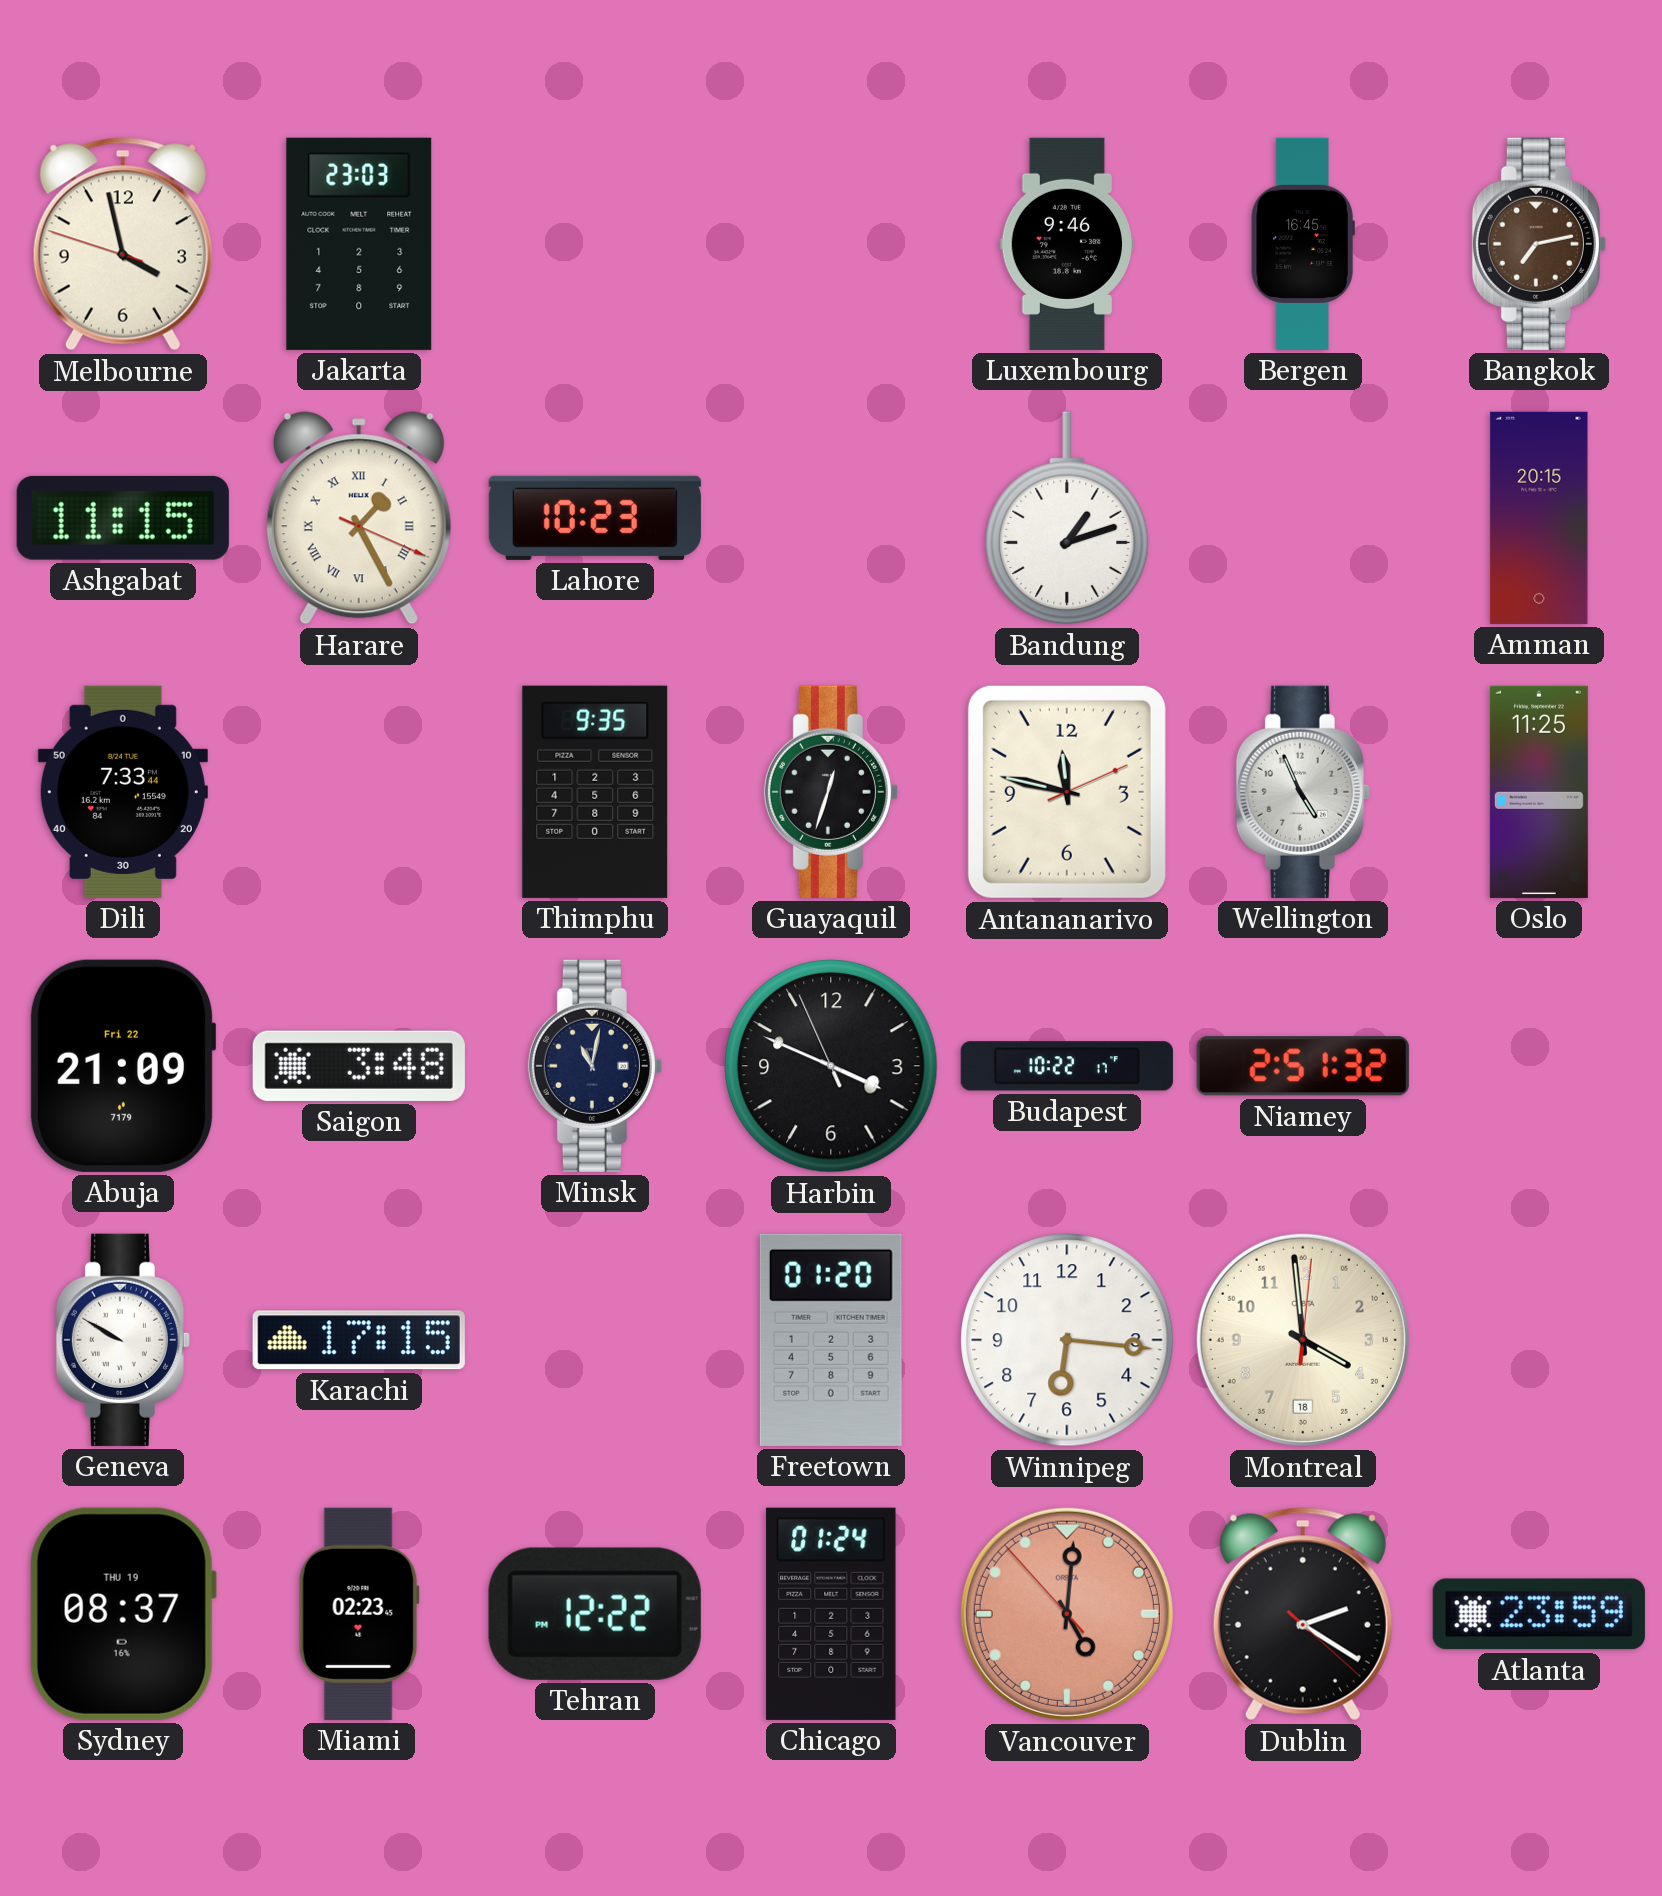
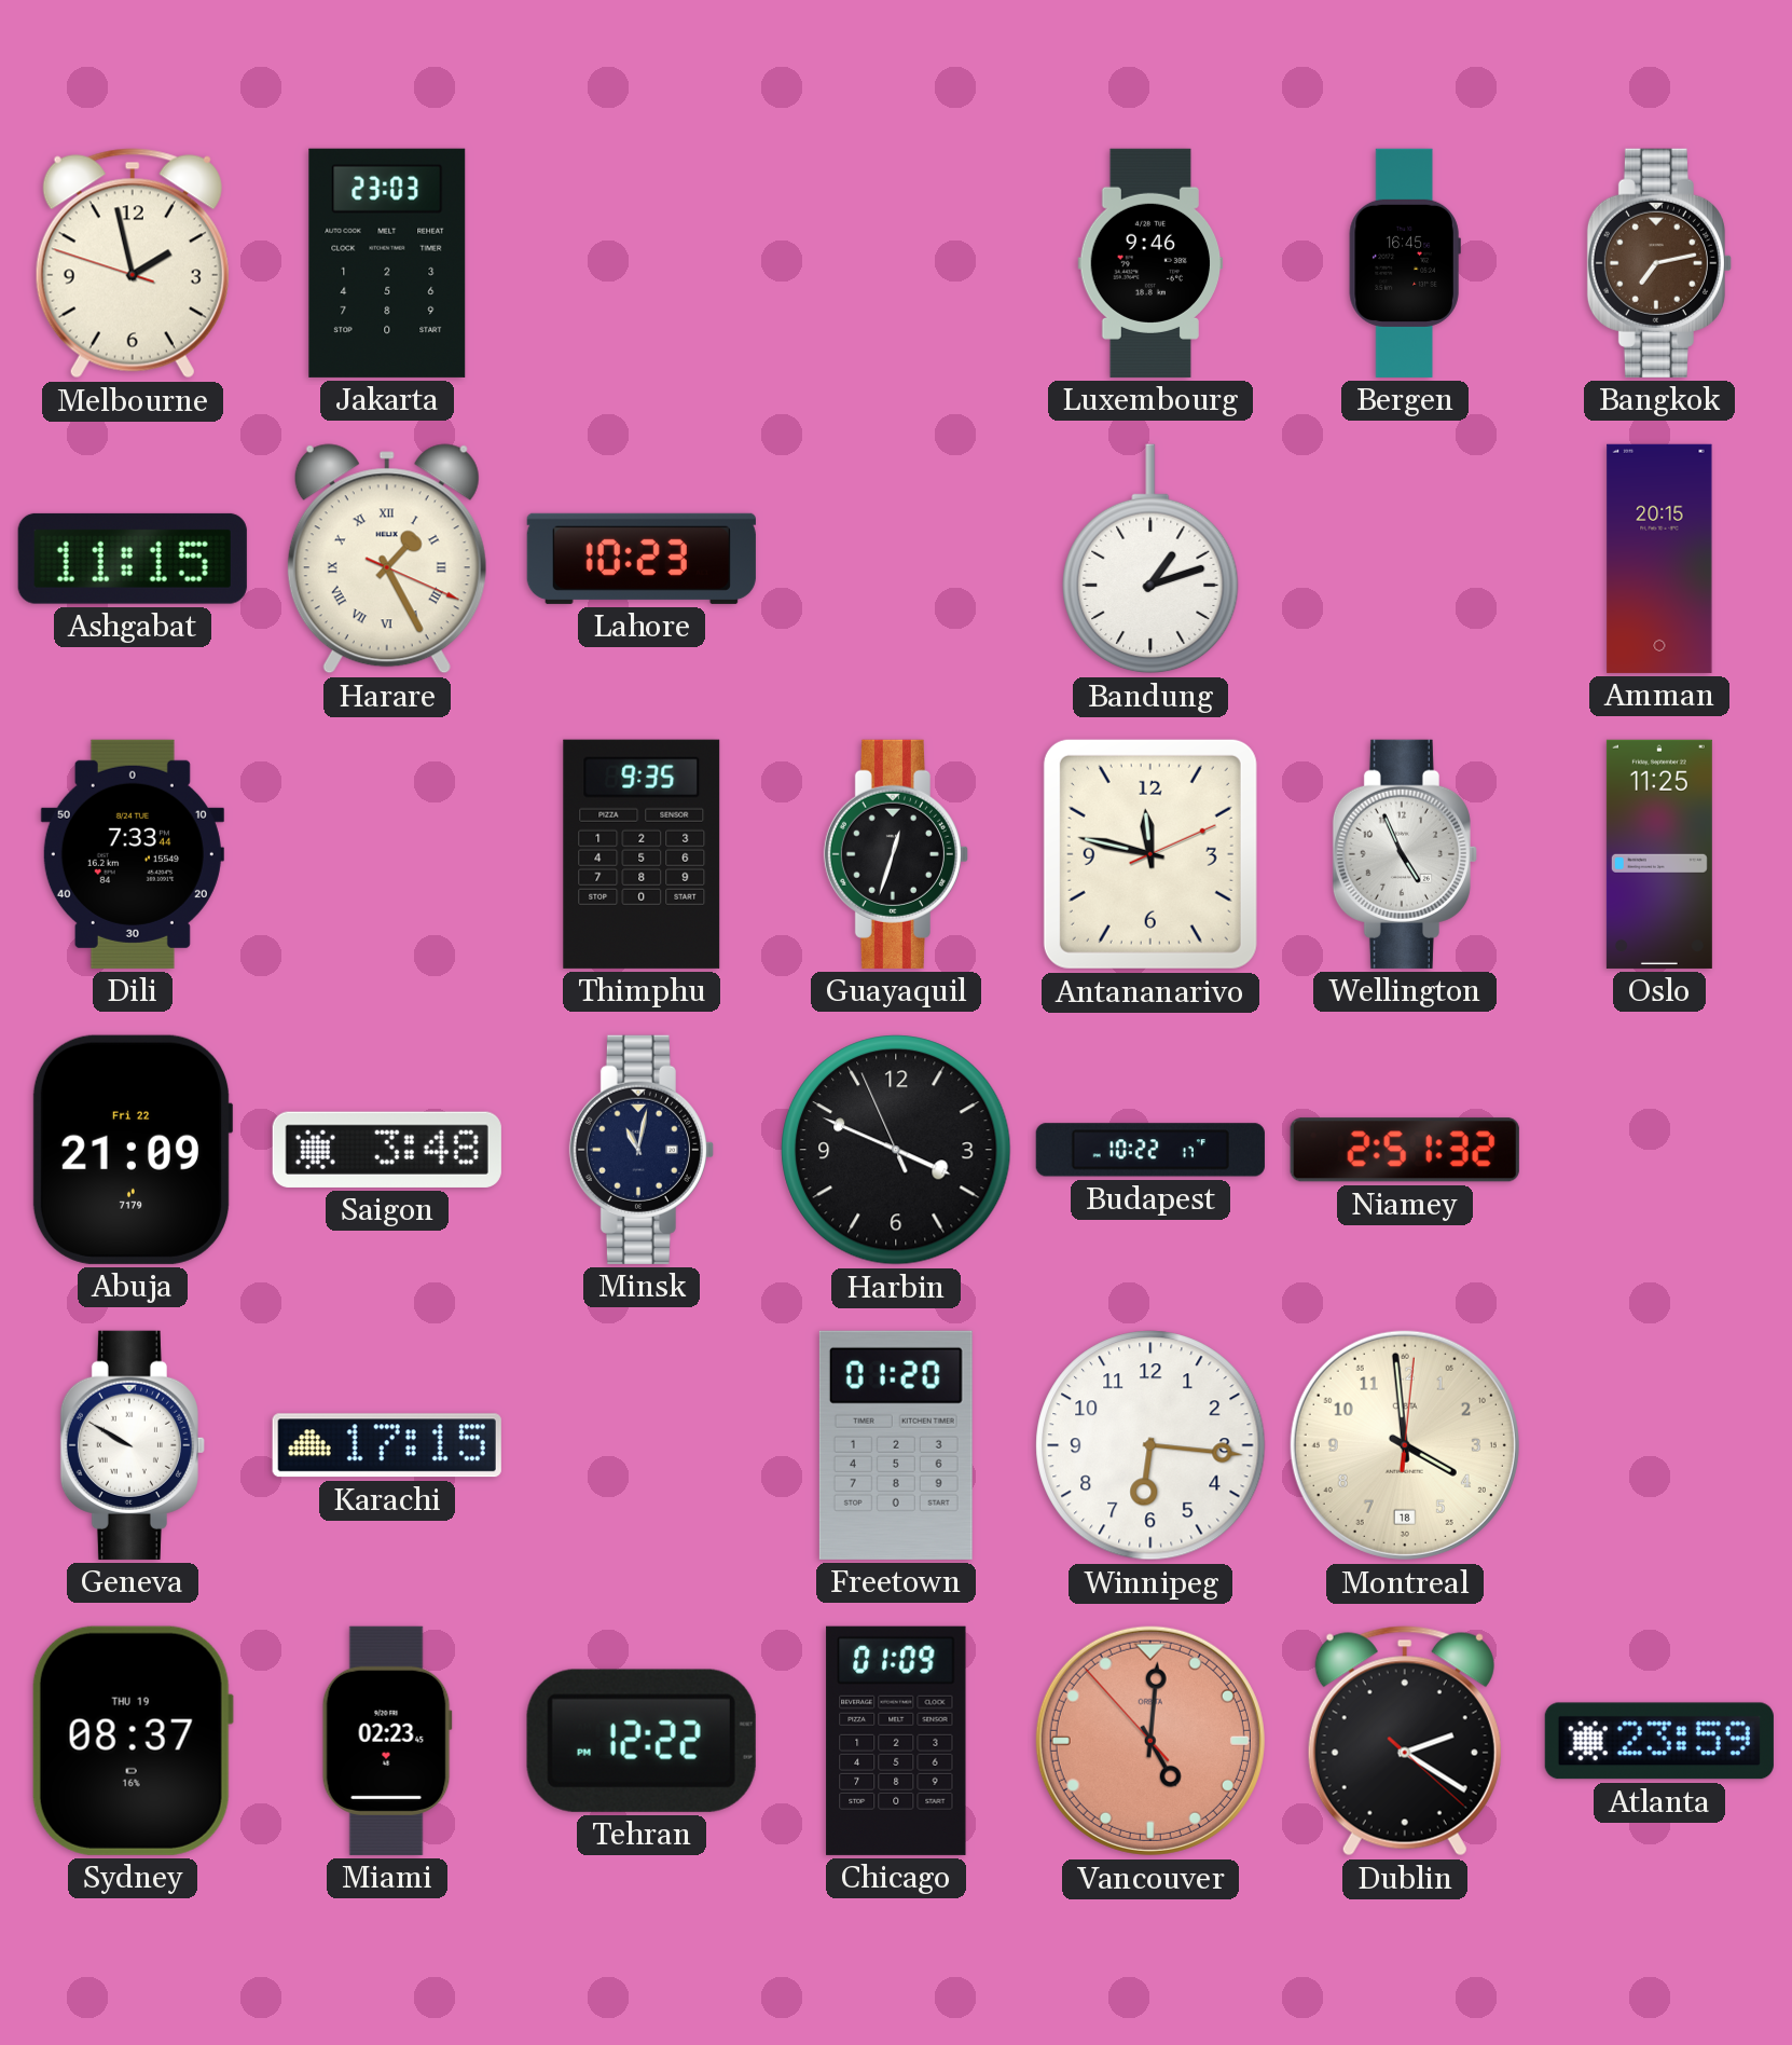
Melbourne: 3:57 -> 1:57 (133, 263)
Chicago: 01:24 -> 01:09 (896, 1741)
